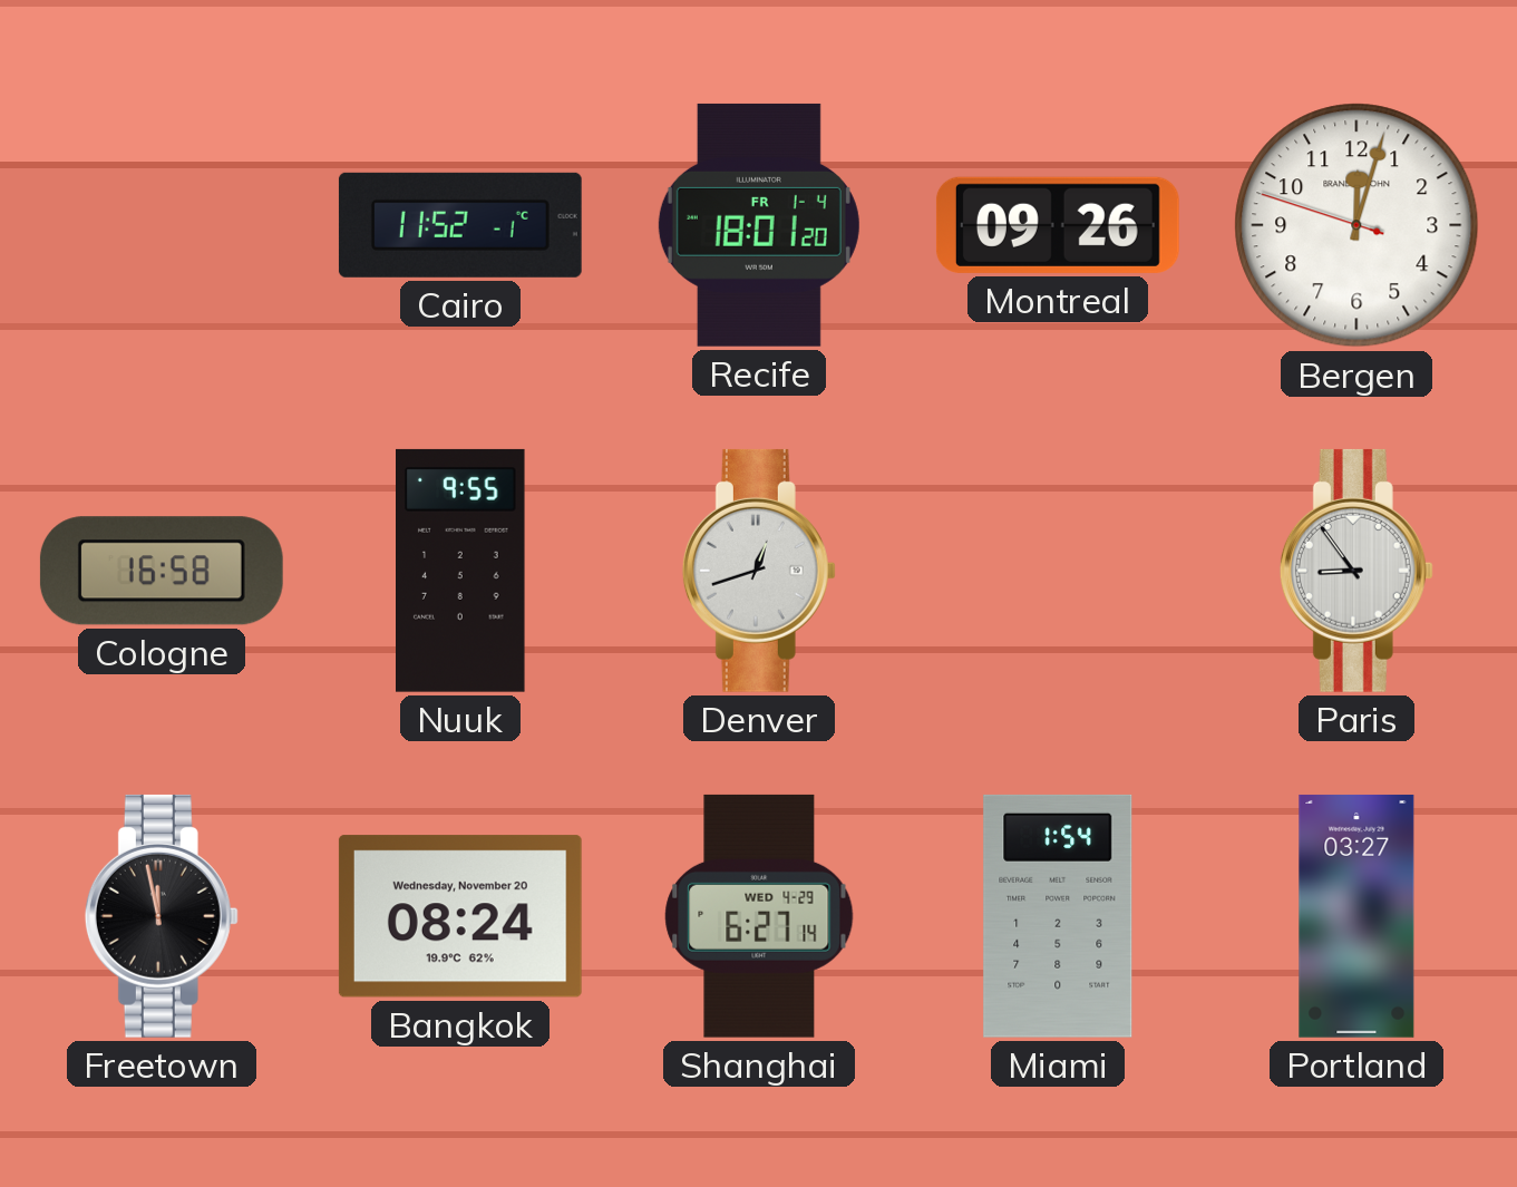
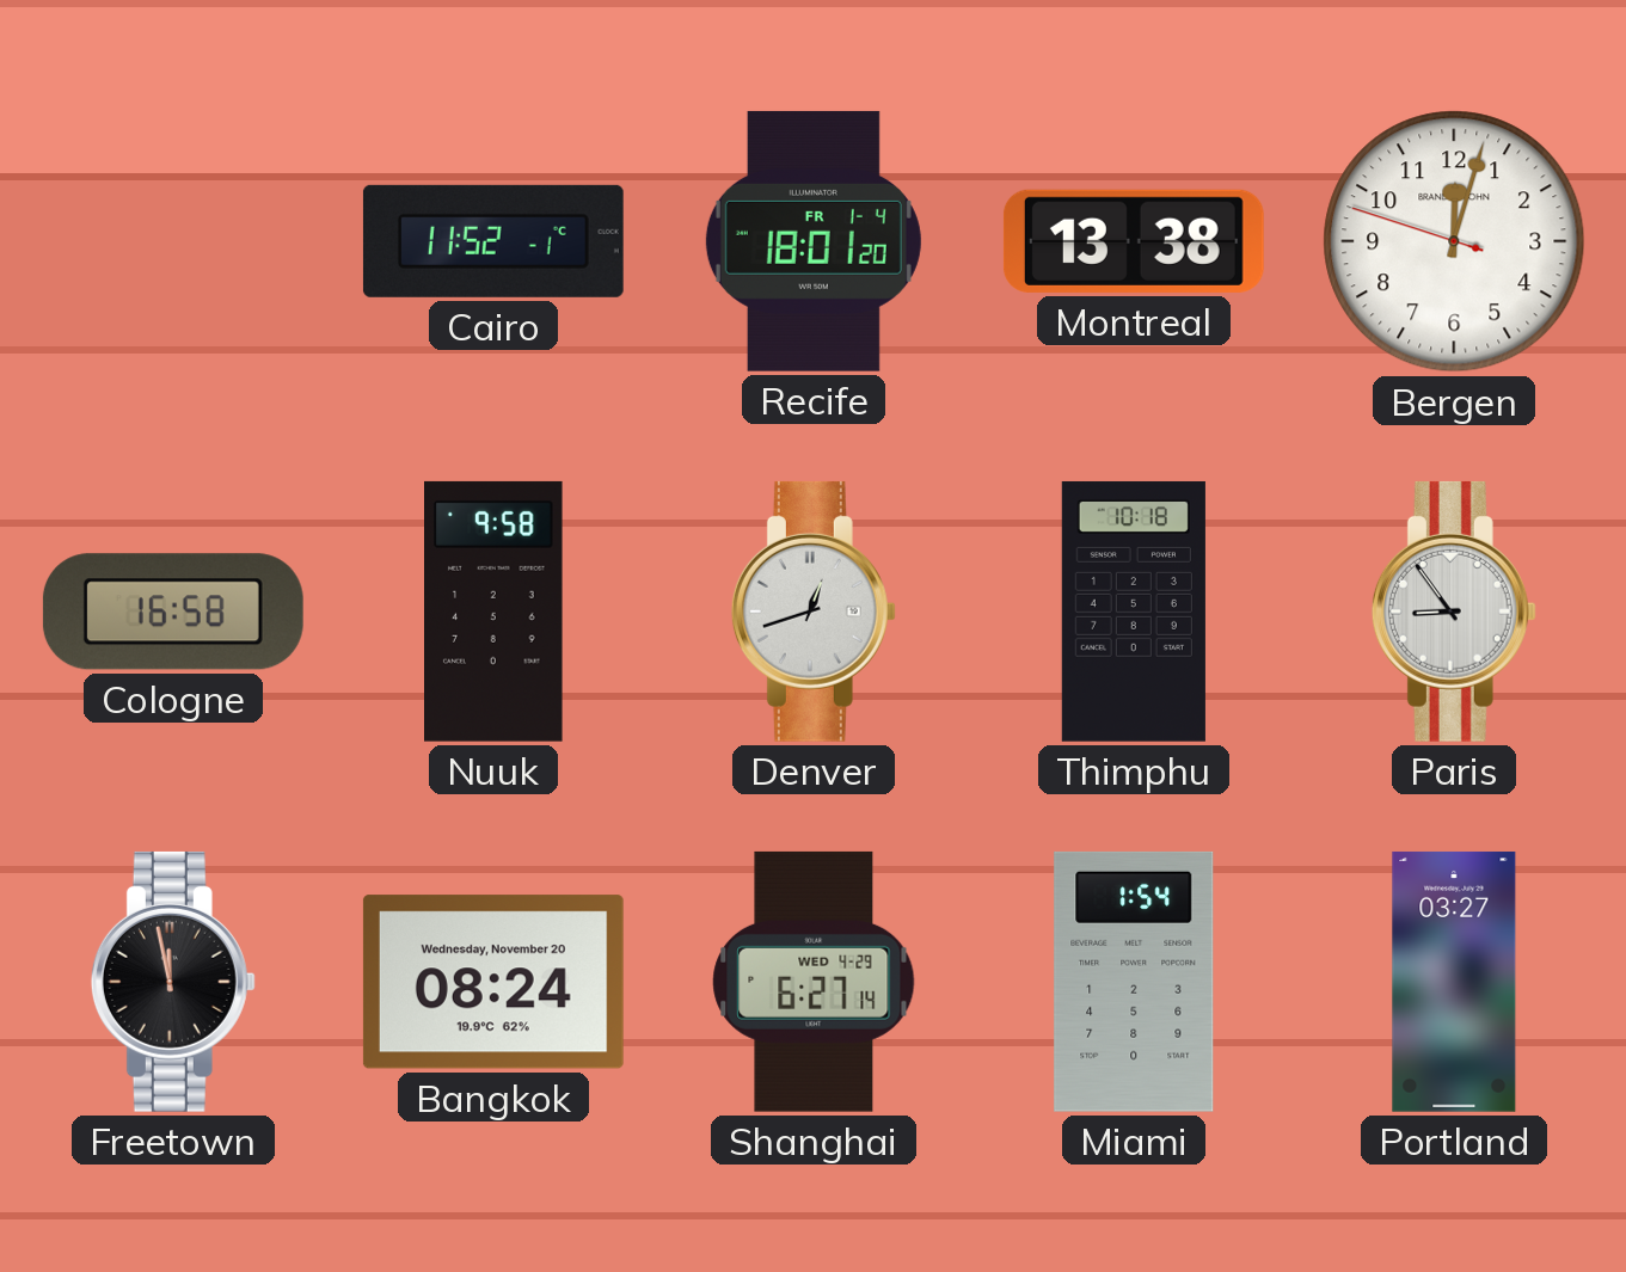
Montreal: 09:26 -> 13:38 (1134, 241)
Nuuk: 9:55 -> 9:58 (495, 612)
Thimphu: none -> 10:18 (1134, 612)
